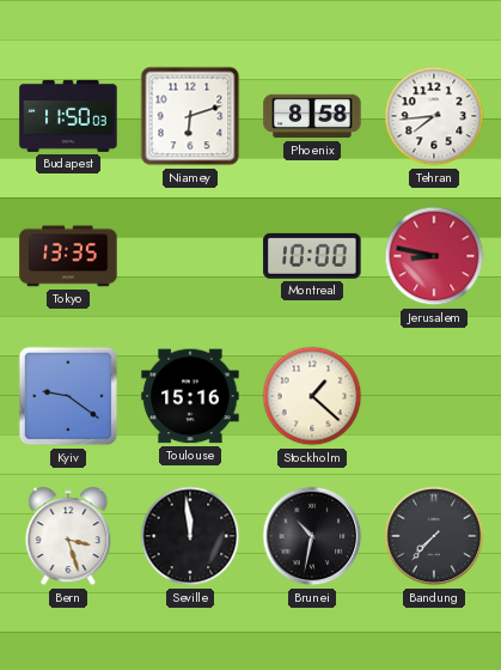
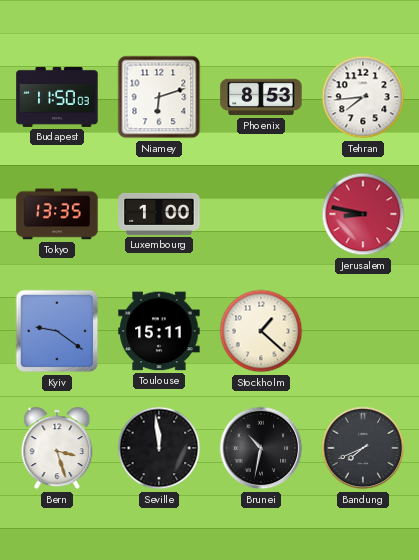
Phoenix: 8:58 -> 8:53 (261, 97)
Luxembourg: none -> 1:00 (159, 214)
Montreal: 10:00 -> none (312, 256)
Toulouse: 15:16 -> 15:11 (159, 331)
Bandung: 7:37 -> 7:41 (363, 448)
